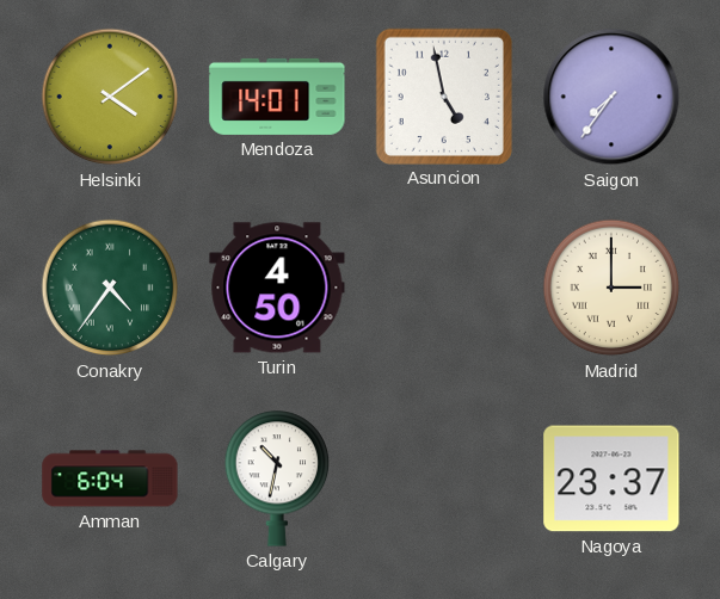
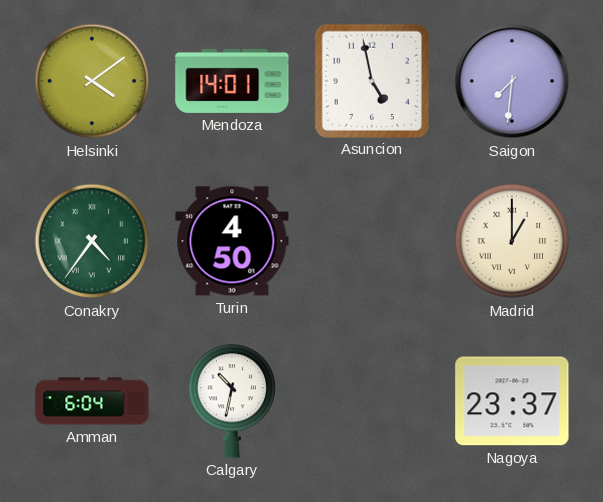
Saigon: 7:36 -> 7:31 (512, 81)
Madrid: 3:00 -> 1:00 (512, 241)
